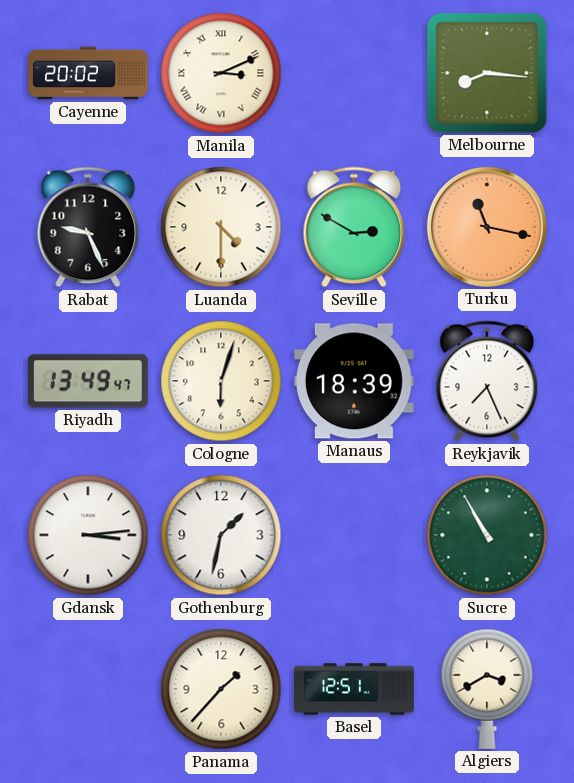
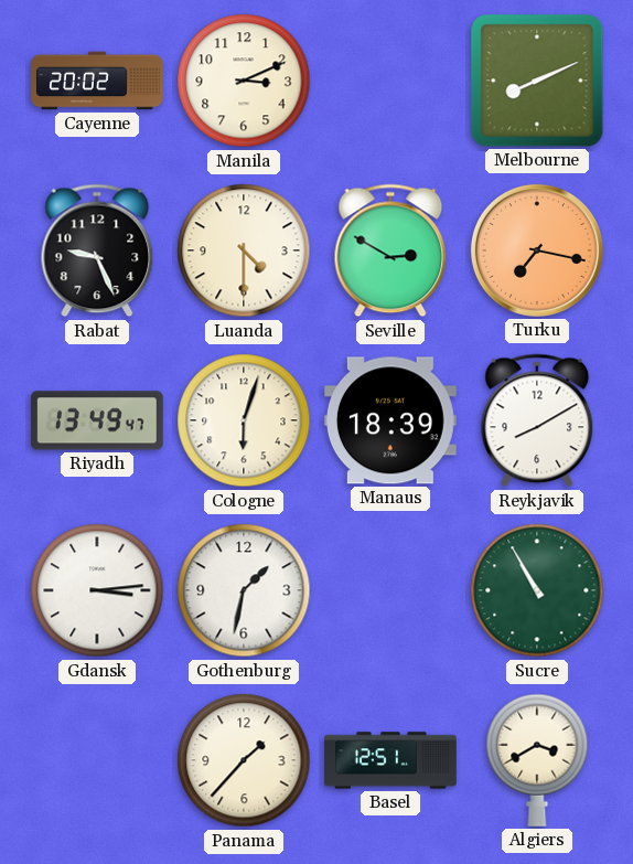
Manila numerals: Roman -> Arabic (244, 81)
Melbourne: 8:16 -> 8:11 (537, 81)
Turku: 11:17 -> 7:17 (537, 250)
Reykjavik: 7:26 -> 8:10 (537, 420)
